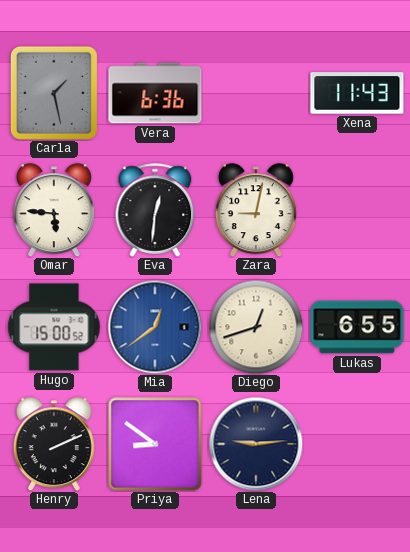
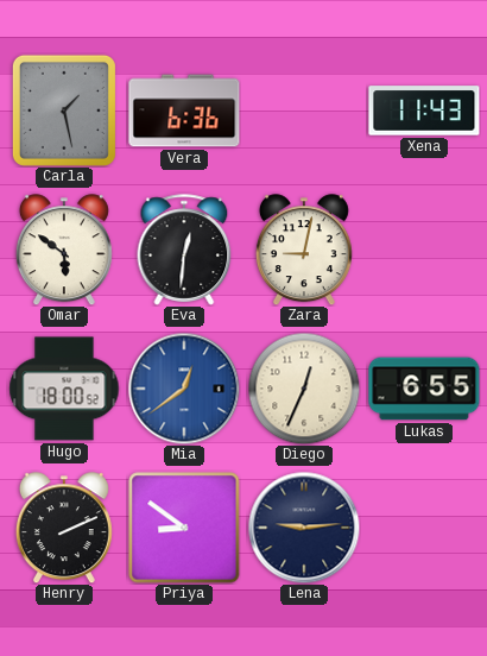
Omar: 5:46 -> 5:51 (64, 250)
Hugo: 15:00 -> 18:00 (64, 389)
Diego: 12:42 -> 12:34 (304, 389)
